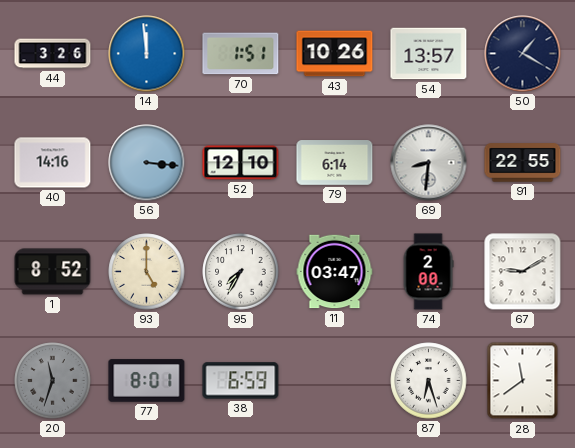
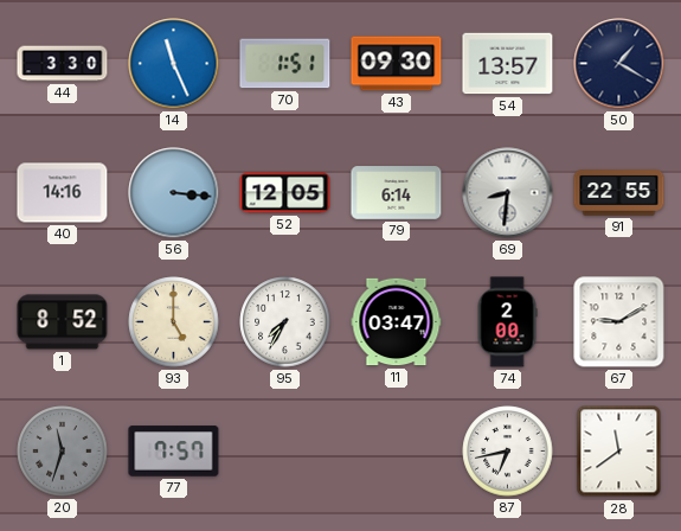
44: 3:26 -> 3:30 (63, 64)
14: 11:59 -> 11:26 (174, 64)
43: 10:26 -> 09:30 (397, 64)
52: 12:10 -> 12:05 (285, 193)
77: 8:01 -> 7:57 (174, 452)
38: 6:59 -> none (241, 381)
87: 6:27 -> 6:43 (508, 452)
